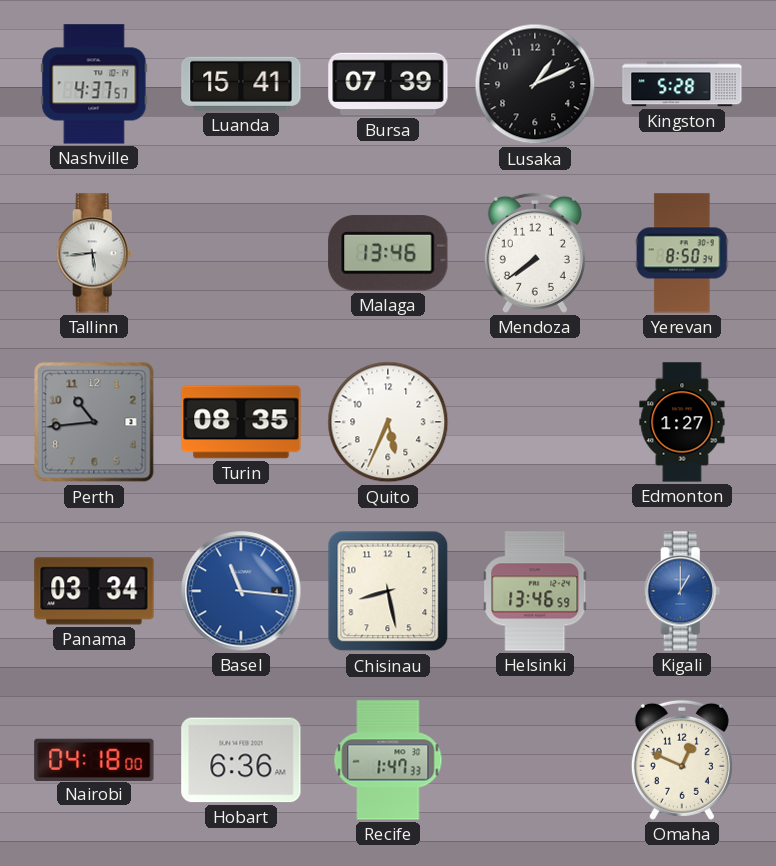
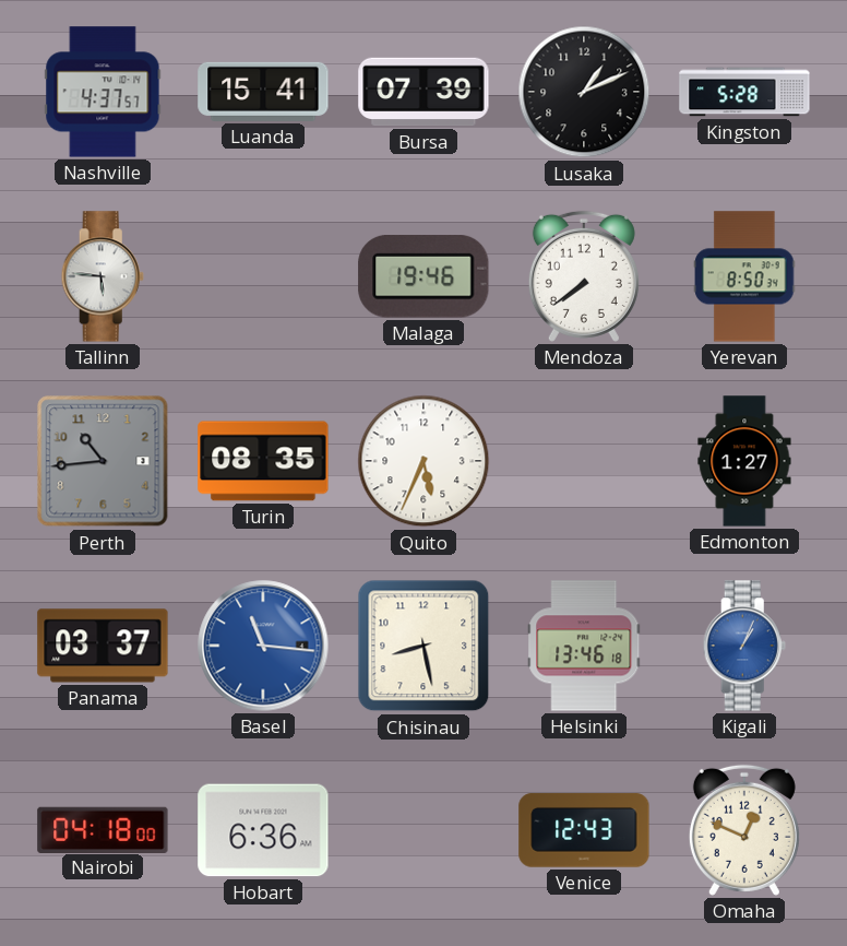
Tallinn: 5:44 -> 5:46 (103, 276)
Malaga: 13:46 -> 19:46 (423, 277)
Panama: 03:34 -> 03:37 (103, 646)
Helsinki: 13:46:59 -> 13:46:18 (584, 646)
Kigali: 1:00 -> 1:04 (744, 646)
Recife: 1:47 -> none (388, 760)
Venice: none -> 12:43 (584, 830)
